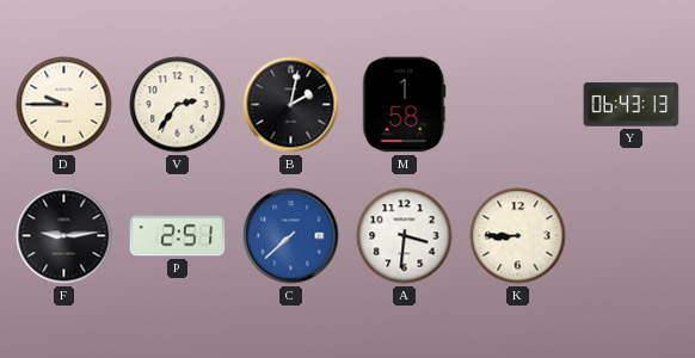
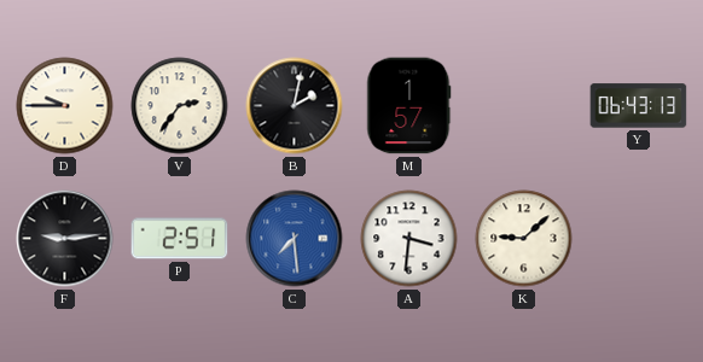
M: 1:58 -> 1:57 (409, 106)
C: 7:38 -> 7:29 (295, 239)
K: 8:45 -> 9:08 (524, 239)
